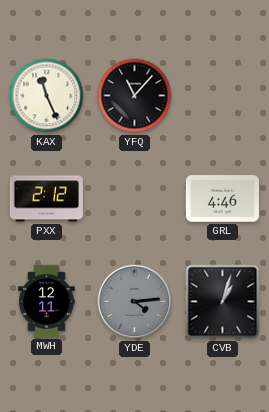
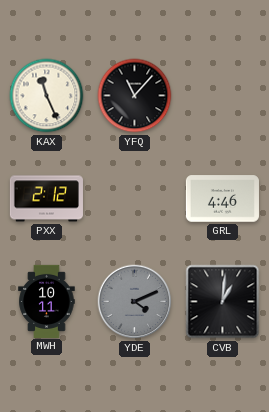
MWH: 12:11 -> 10:11 (47, 301)
YDE: 4:14 -> 4:11 (135, 302)
CVB: 1:03 -> 1:01 (223, 302)
